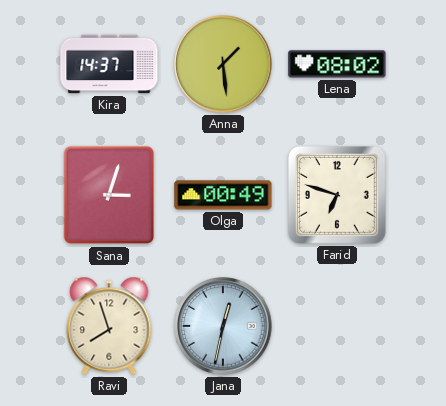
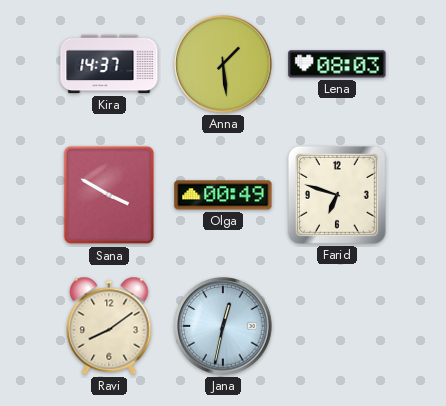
Lena: 08:02 -> 08:03 (337, 64)
Sana: 3:03 -> 3:50 (109, 195)
Ravi: 7:57 -> 8:09 (109, 326)
